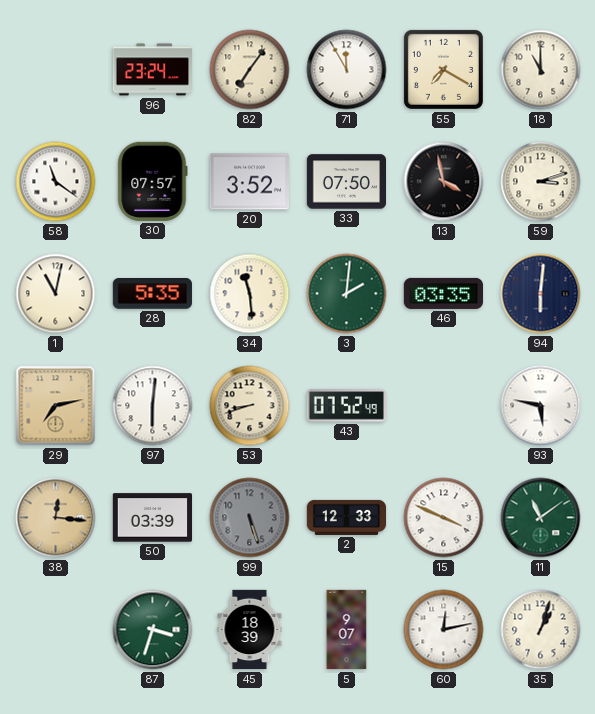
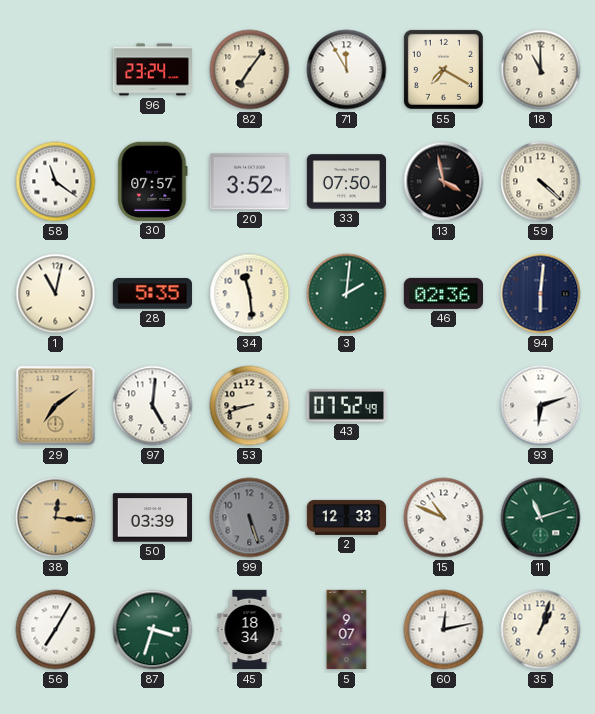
59: 3:12 -> 4:22 (541, 182)
46: 03:35 -> 02:36 (443, 293)
29: 7:13 -> 7:09 (56, 406)
97: 6:01 -> 5:01 (153, 406)
93: 5:47 -> 6:12 (541, 406)
15: 3:49 -> 10:49 (444, 518)
11: 11:09 -> 11:12 (541, 518)
56: none -> 7:05 (56, 630)
45: 18:39 -> 18:34 (250, 630)
